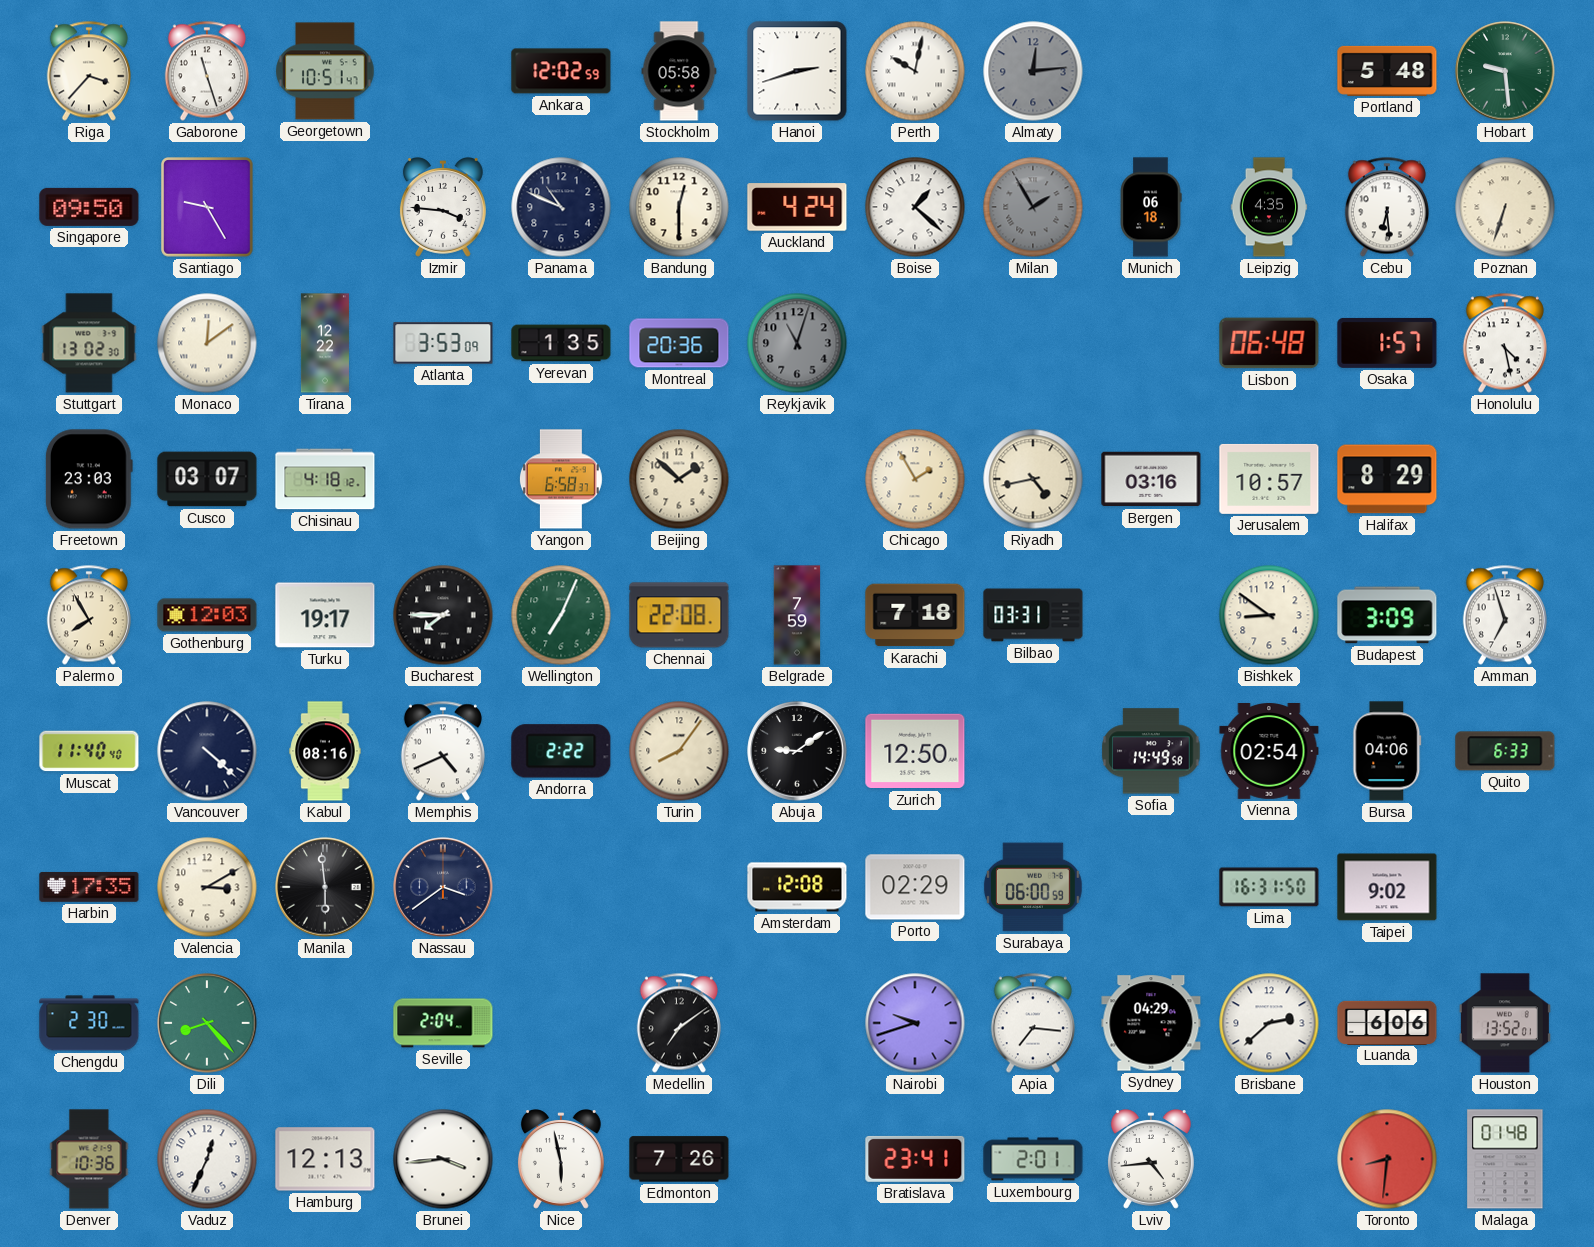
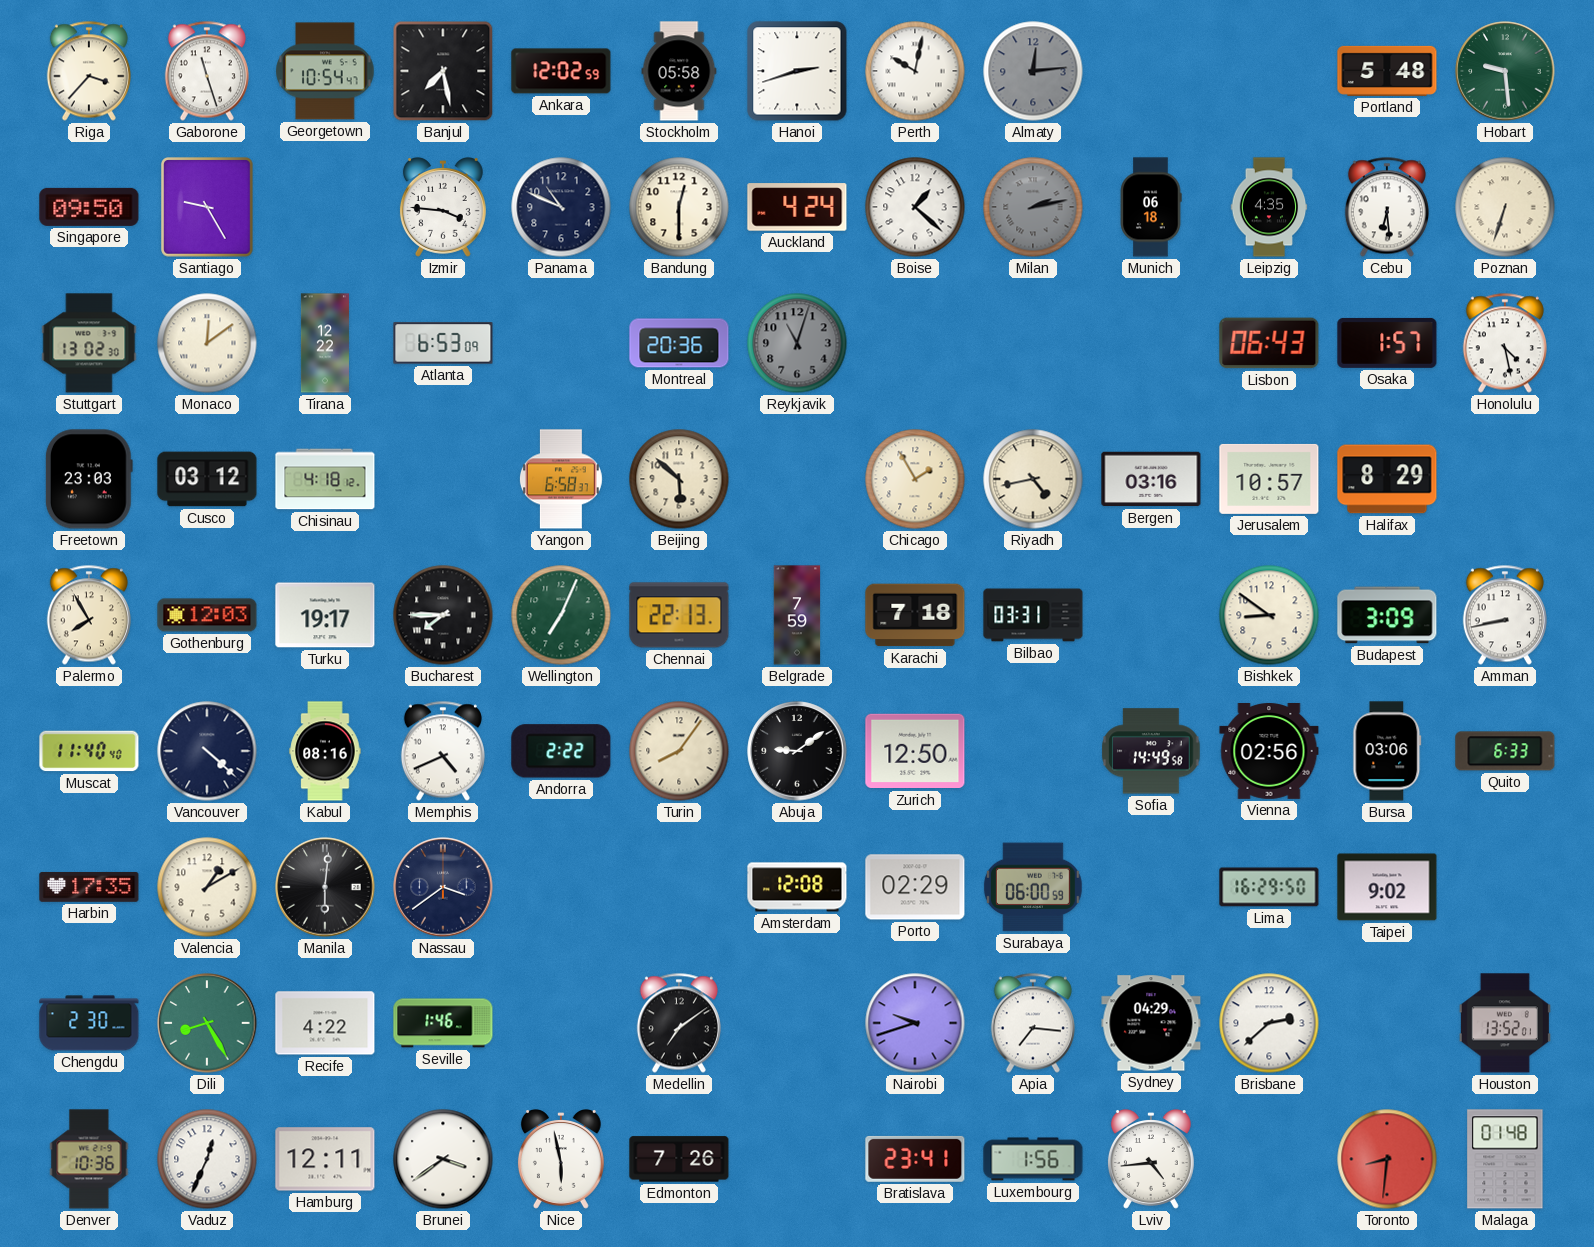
Georgetown: 10:51 -> 10:54 (325, 71)
Banjul: none -> 7:28 (443, 71)
Milan: 1:55 -> 2:13 (1033, 207)
Atlanta: 3:53 -> 6:53 (443, 343)
Yerevan: 1:35 -> none (561, 343)
Lisbon: 06:48 -> 06:43 (1269, 343)
Cusco: 03:07 -> 03:12 (207, 479)
Beijing: 1:52 -> 5:52 (679, 479)
Chennai: 22:08 -> 22:13 (679, 615)
Amman: 6:57 -> 8:43 (1505, 615)
Vienna: 02:54 -> 02:56 (1269, 752)
Bursa: 04:06 -> 03:06 (1387, 751)
Valencia: 3:10 -> 1:10 (207, 887)
Manila: 5:59 -> 6:01 (325, 887)
Lima: 16:31 -> 16:29 (1269, 887)
Dili: 8:23 -> 8:25 (207, 1023)
Recife: none -> 4:22 (325, 1023)
Seville: 2:04 -> 1:46 (443, 1023)
Luanda: 6:06 -> none (1387, 1022)
Hamburg: 12:13 -> 12:11 (325, 1159)
Brunei: 3:44 -> 3:39 (443, 1159)
Luxembourg: 2:01 -> 1:56 (1033, 1159)
